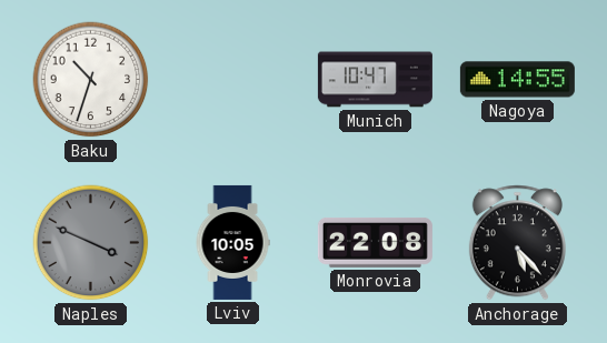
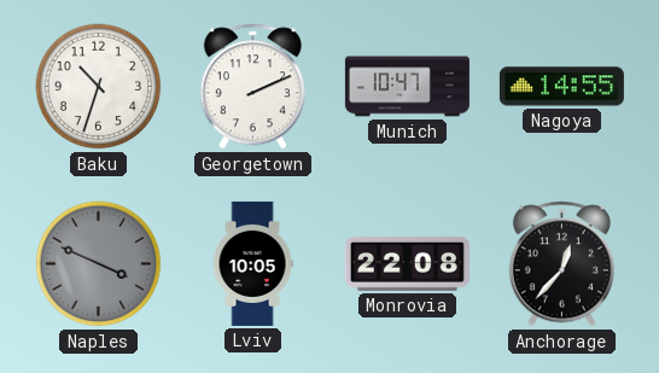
Georgetown: none -> 2:11 (252, 87)
Anchorage: 5:23 -> 12:37 (561, 264)
